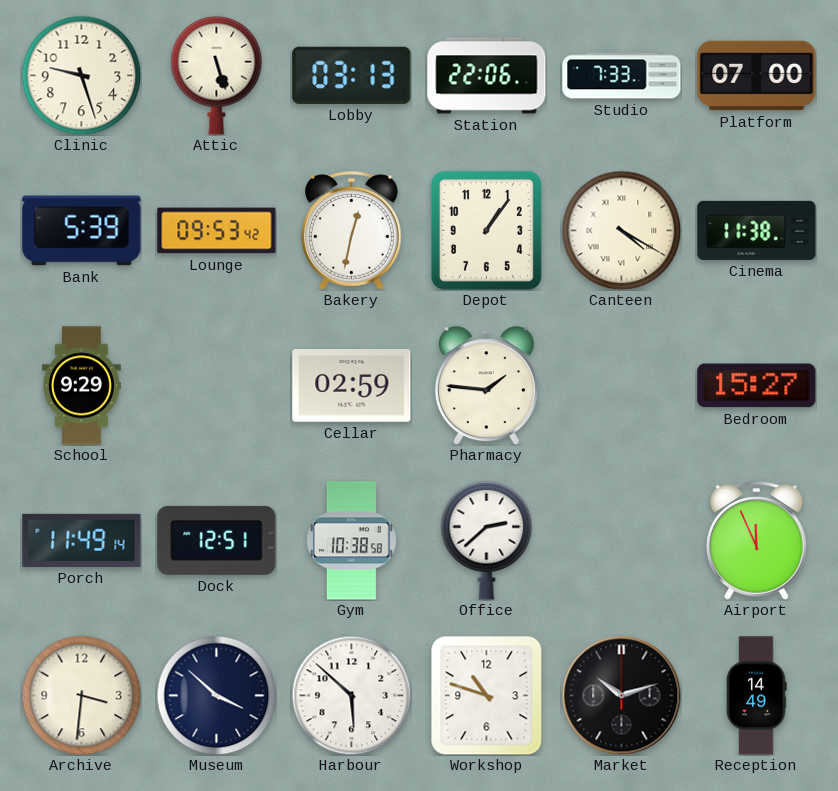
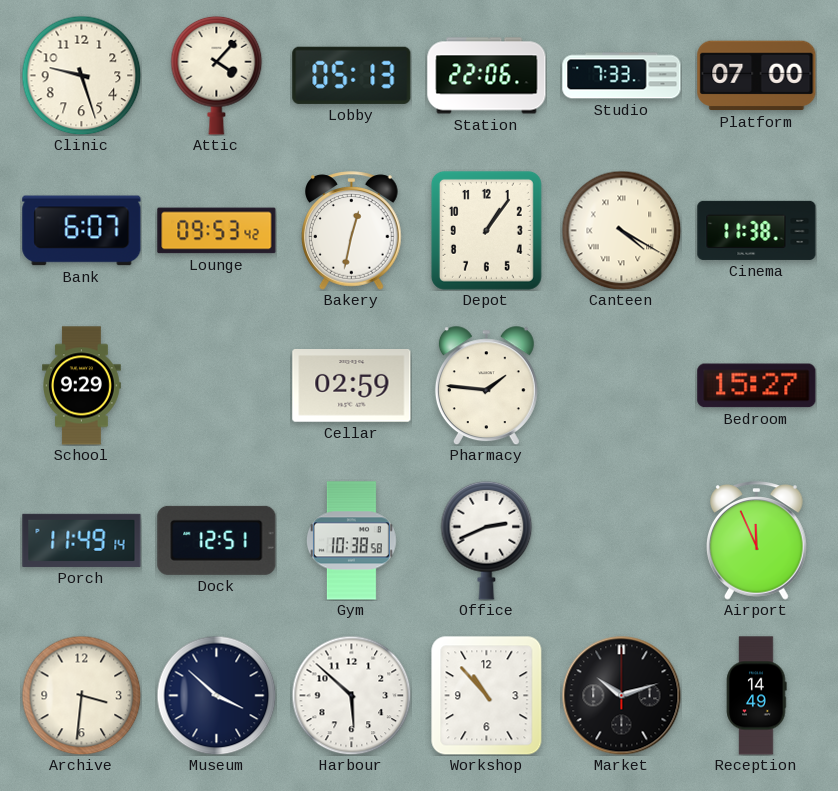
Attic: 5:27 -> 4:07 (217, 75)
Lobby: 03:13 -> 05:13 (352, 75)
Bank: 5:39 -> 6:07 (82, 231)
Office: 2:38 -> 2:41 (487, 540)
Workshop: 10:48 -> 10:53 (487, 695)
